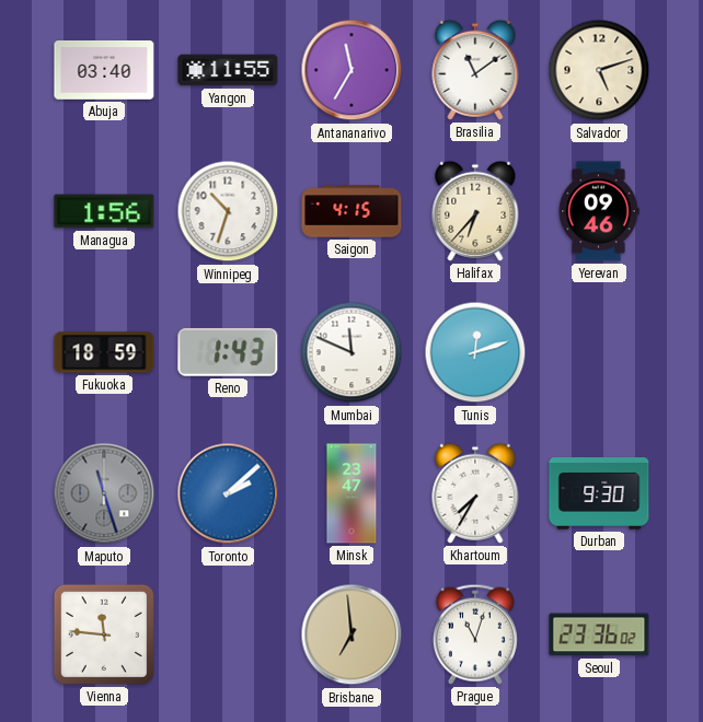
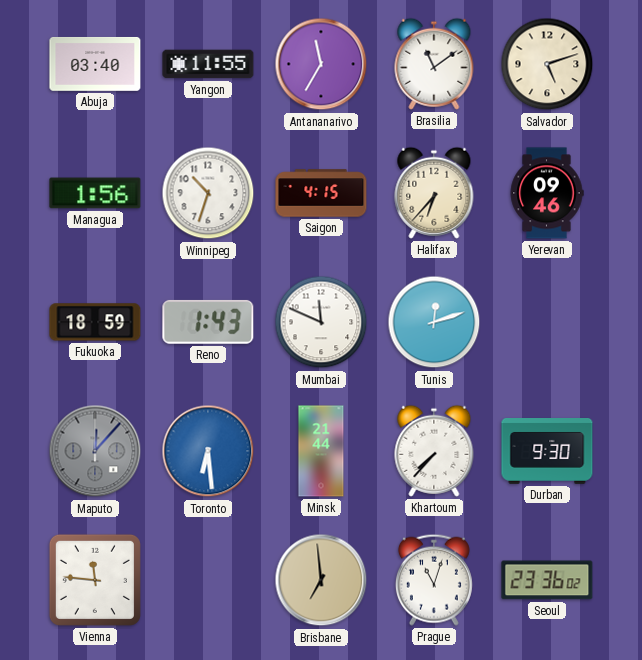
Maputo: 11:27 -> 12:07 (95, 451)
Toronto: 2:08 -> 6:29 (208, 451)
Minsk: 23:47 -> 21:44 (321, 451)
Khartoum: 7:35 -> 7:37 (434, 451)
